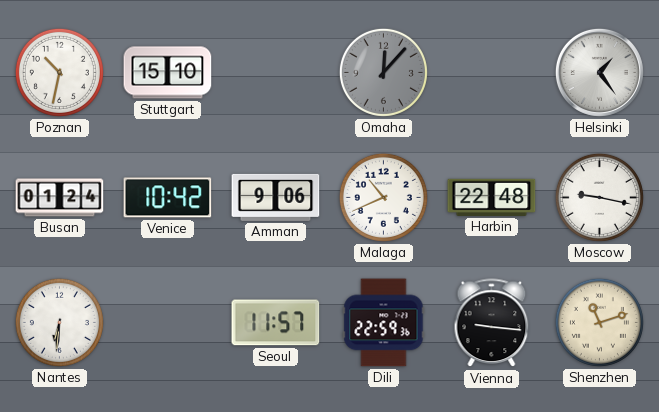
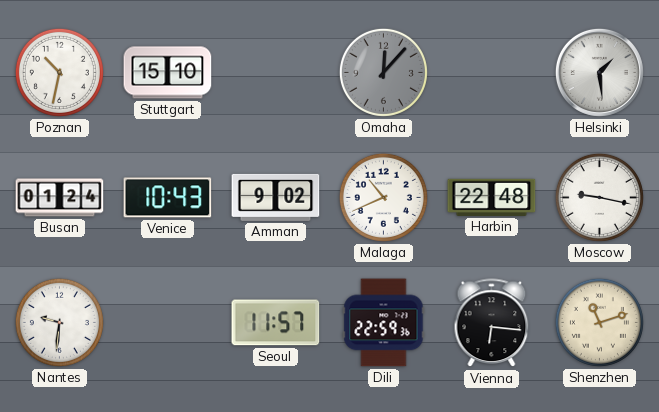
Helsinki: 1:24 -> 1:29 (599, 72)
Venice: 10:42 -> 10:43 (168, 198)
Amman: 9:06 -> 9:02 (276, 197)
Nantes: 6:31 -> 9:31 (59, 322)
Vienna: 9:16 -> 6:16 (492, 323)
